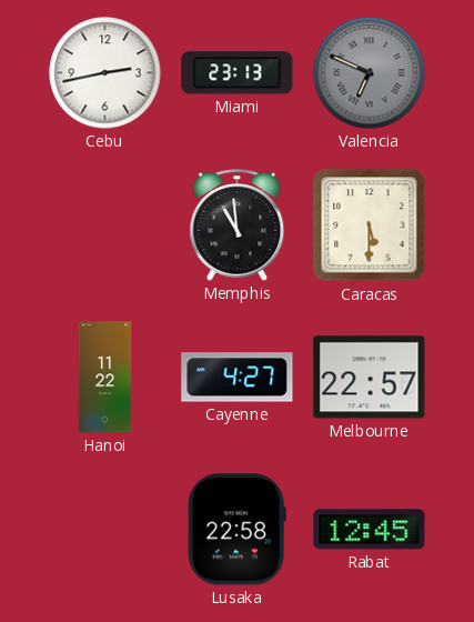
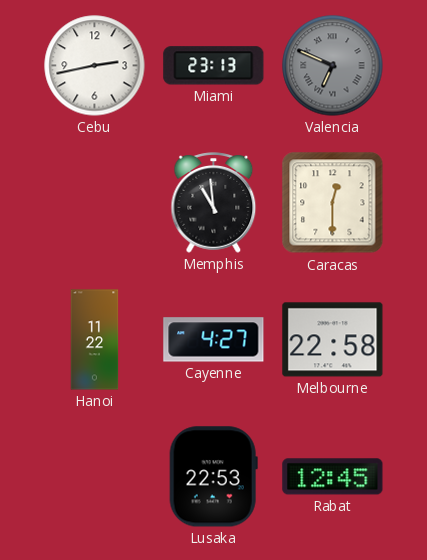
Caracas: 5:30 -> 12:30 (333, 203)
Melbourne: 22:57 -> 22:58 (333, 340)
Lusaka: 22:58 -> 22:53 (213, 477)
